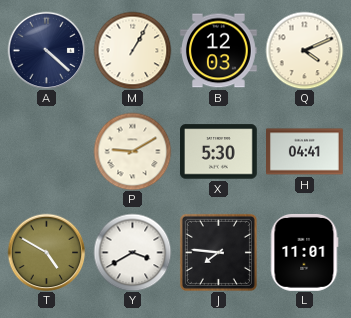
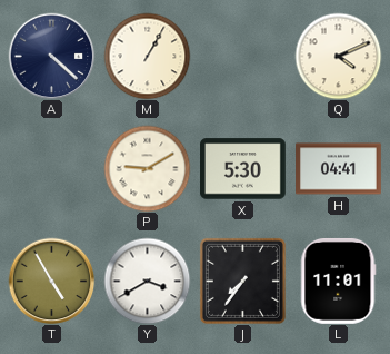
B: 12:03 -> none (219, 51)
T: 4:50 -> 4:55 (51, 281)
J: 7:46 -> 7:36 (242, 281)
